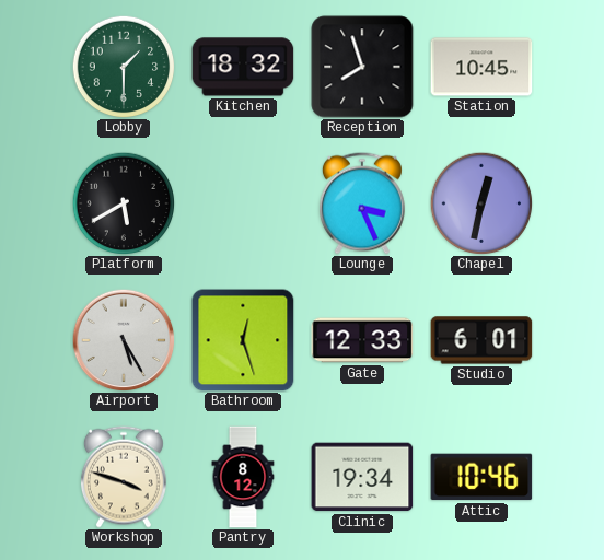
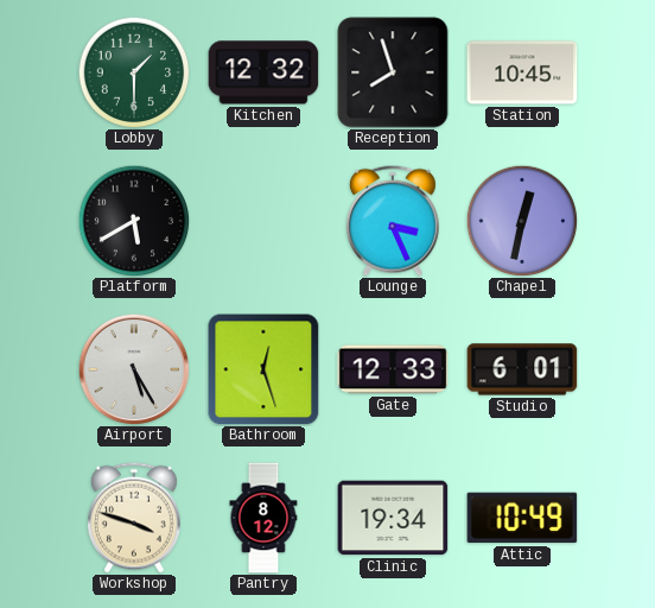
Kitchen: 18:32 -> 12:32 (263, 72)
Attic: 10:46 -> 10:49 (522, 518)
